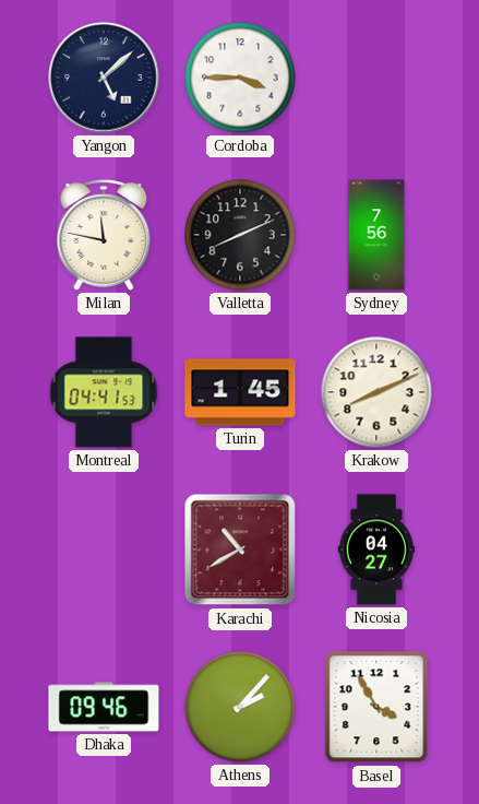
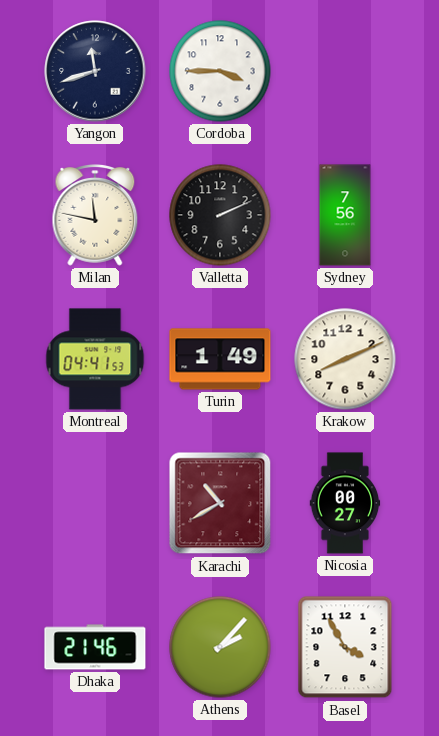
Yangon: 5:08 -> 11:42 (95, 71)
Valletta: 8:11 -> 2:11 (220, 215)
Turin: 1:45 -> 1:49 (220, 359)
Nicosia: 04:27 -> 00:27 (345, 503)
Dhaka: 09:46 -> 21:46 (95, 647)
